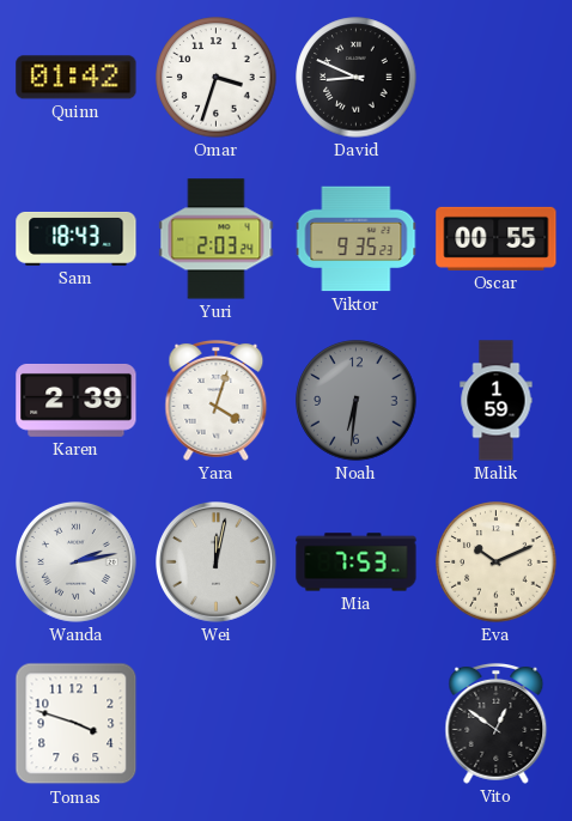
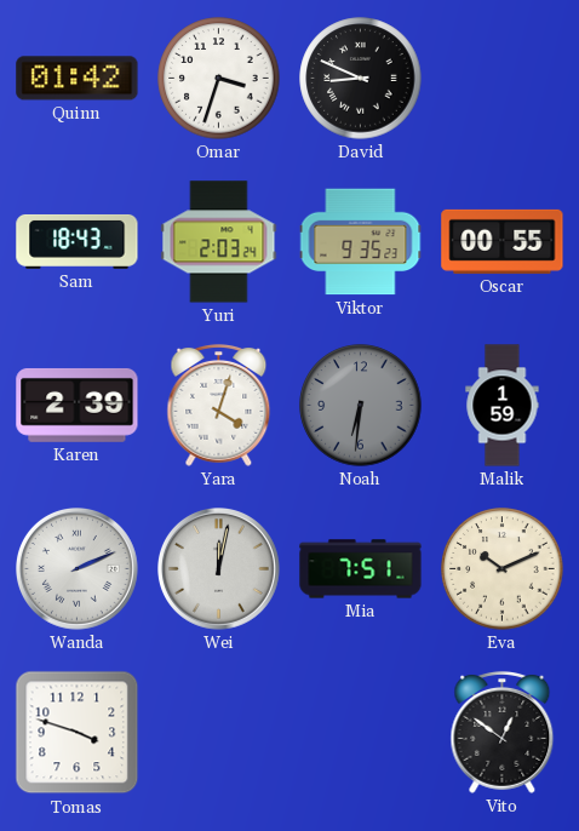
Wanda: 2:13 -> 2:11 (78, 569)
Mia: 7:53 -> 7:51 (361, 569)
